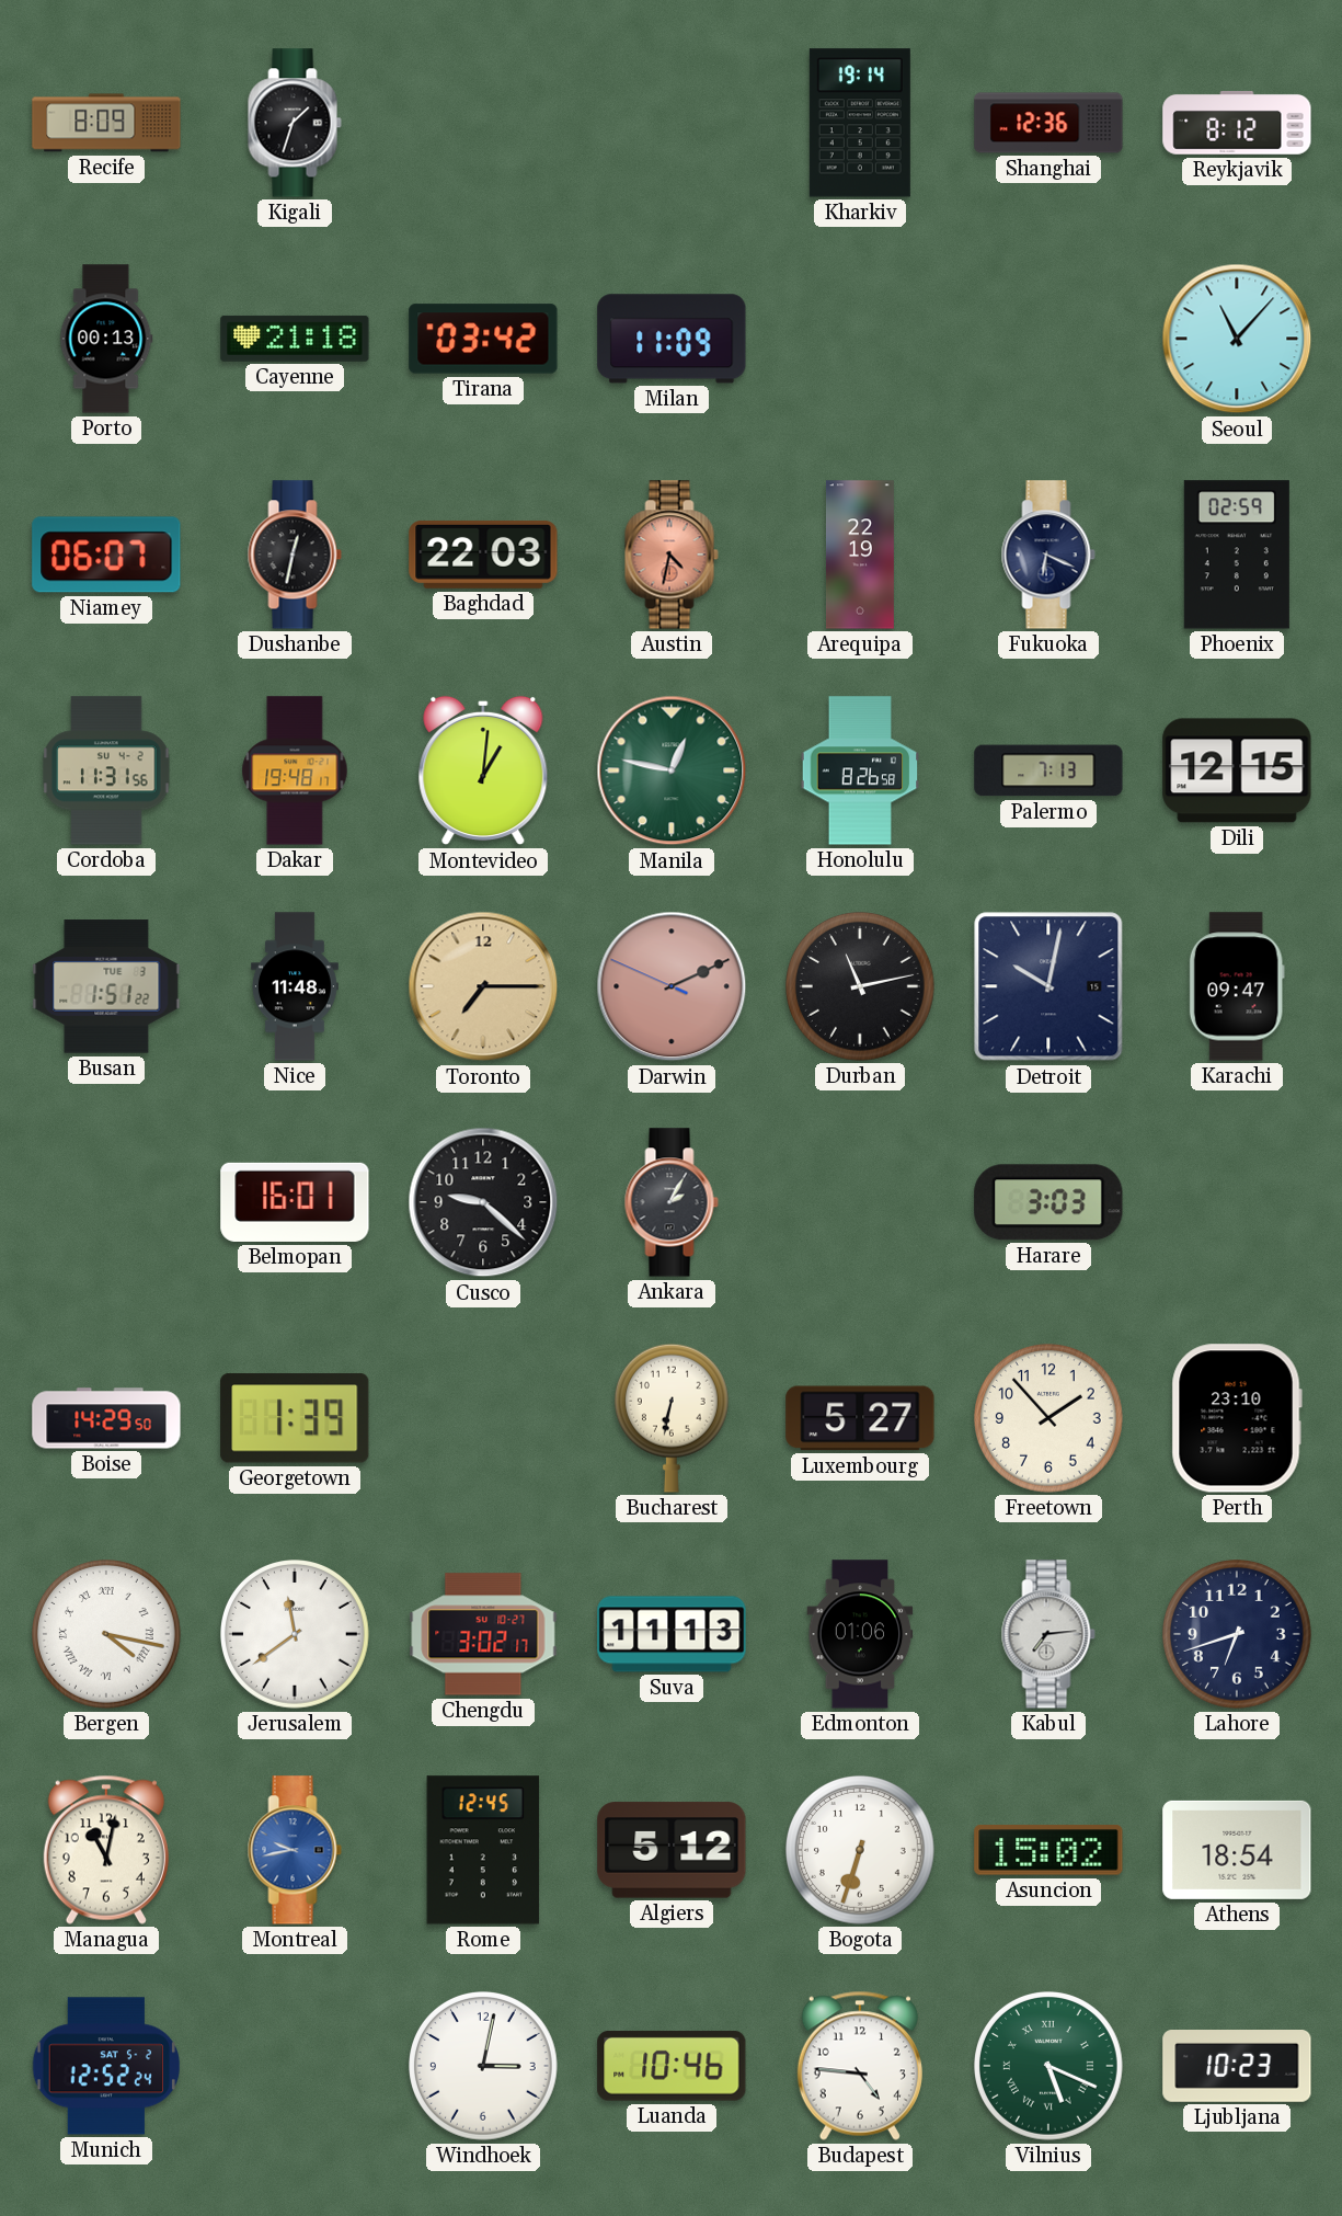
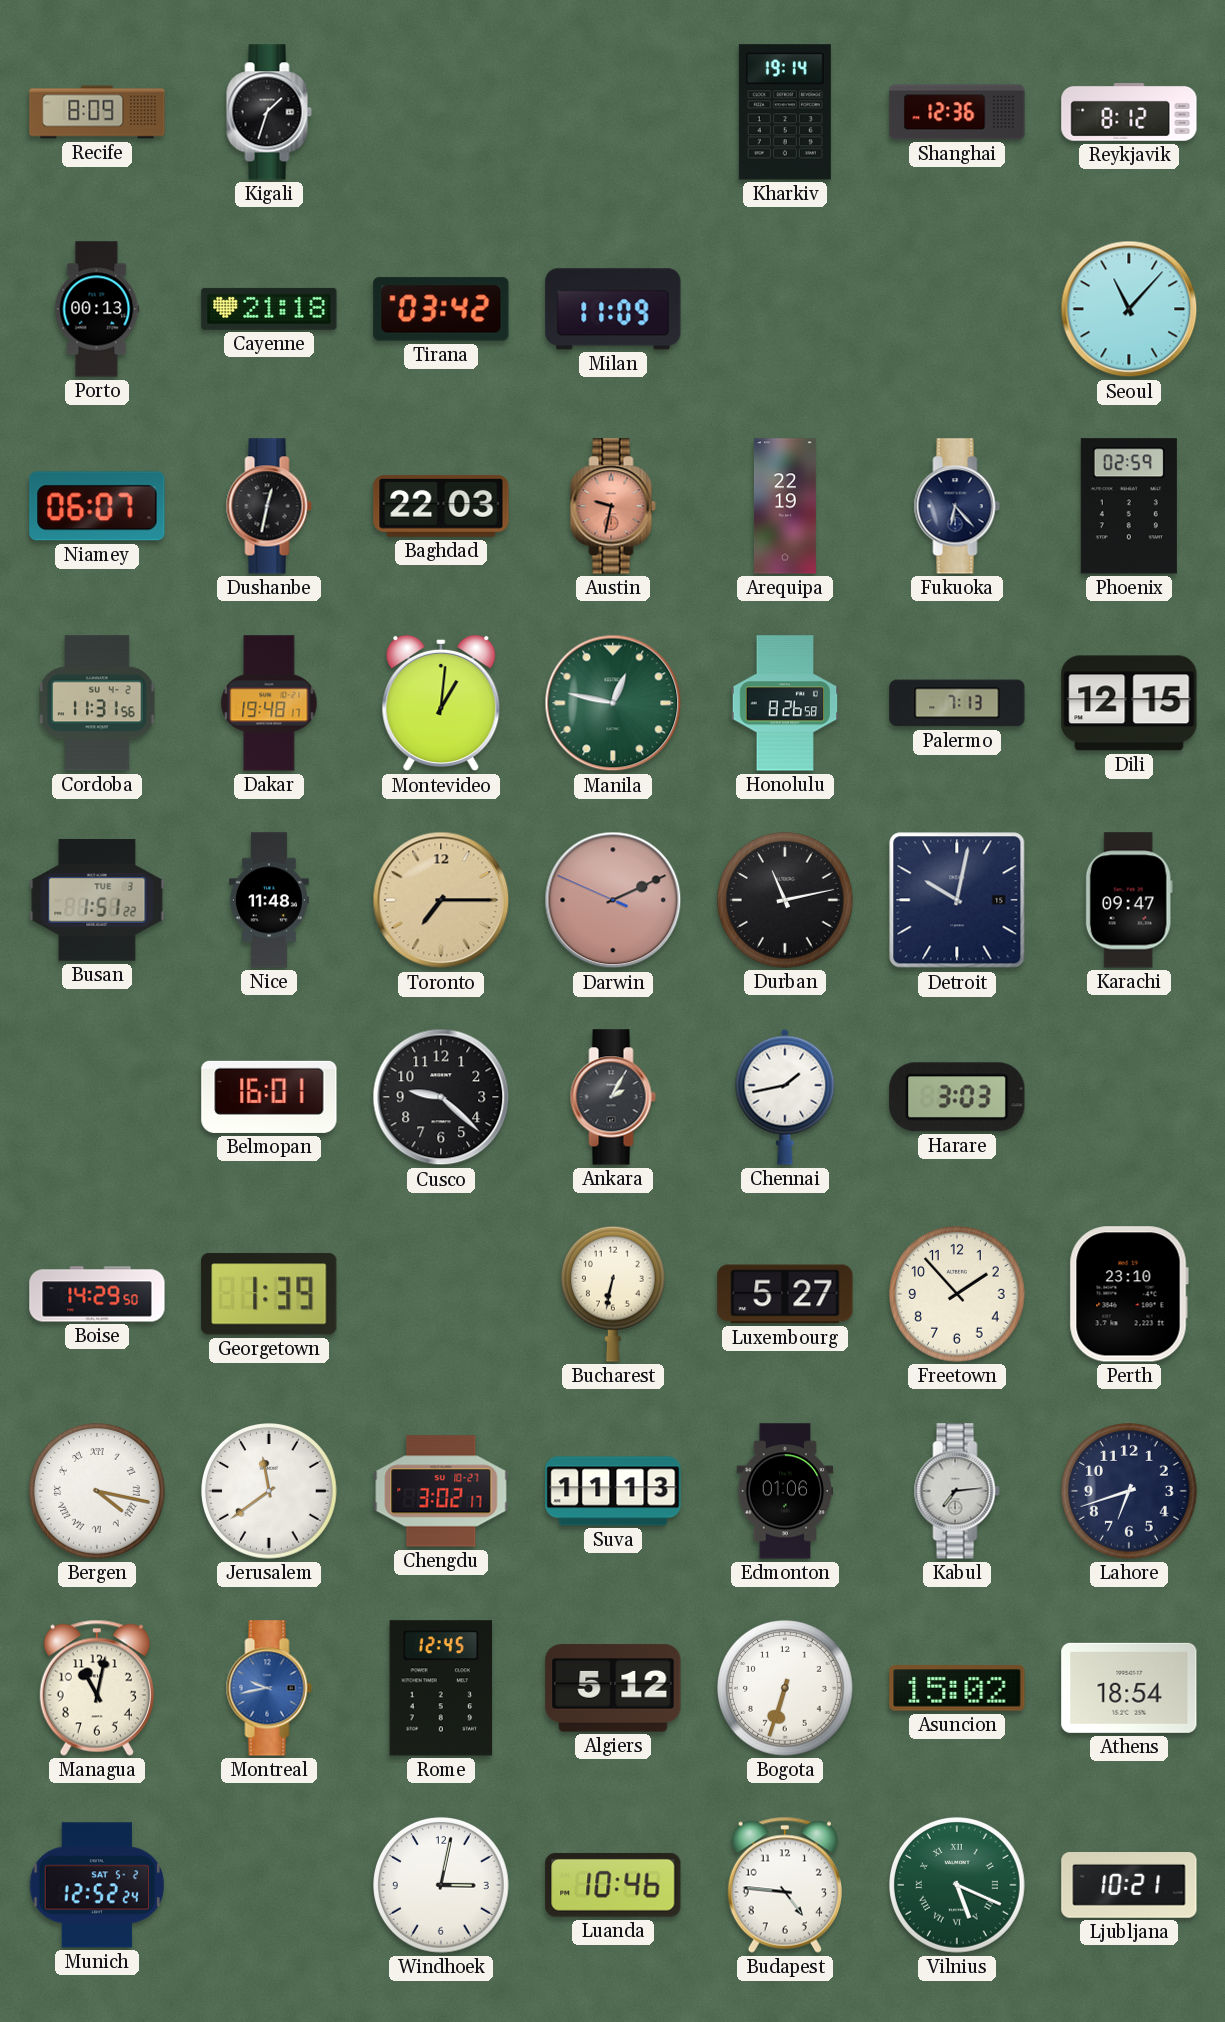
Austin: 4:32 -> 9:32 (613, 506)
Fukuoka: 6:19 -> 6:23 (957, 506)
Chennai: none -> 1:43 (785, 1097)
Ljubljana: 10:23 -> 10:21 (1129, 1886)
